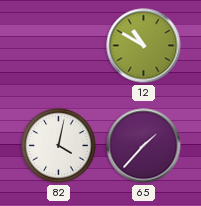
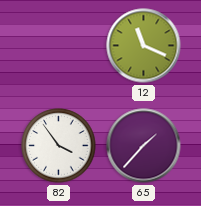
12: 10:50 -> 11:19 (144, 46)
82: 4:02 -> 3:54 (59, 146)
